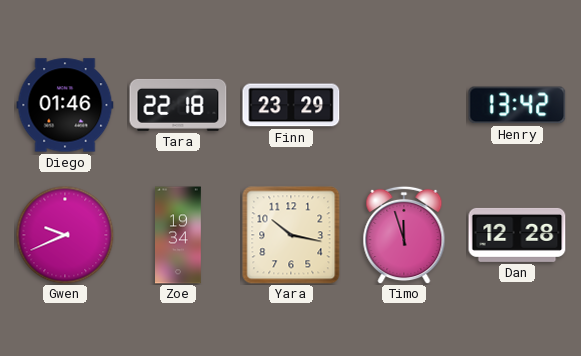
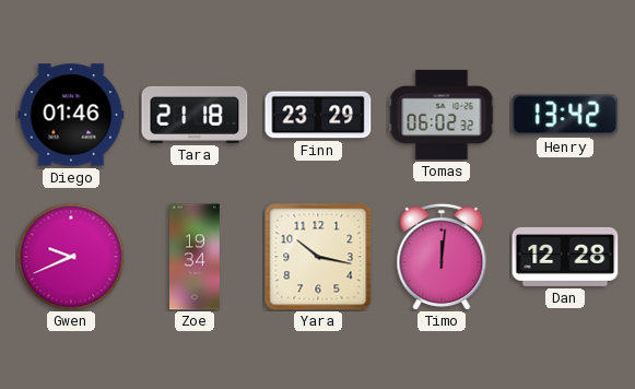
Tara: 22:18 -> 21:18 (195, 115)
Tomas: none -> 06:02 (442, 115)
Timo: 11:57 -> 12:01 (442, 257)
